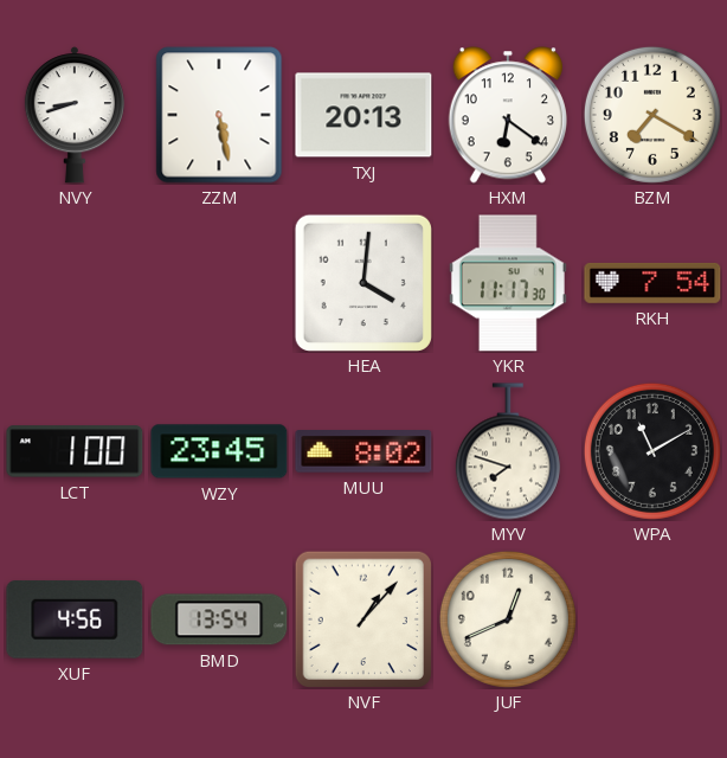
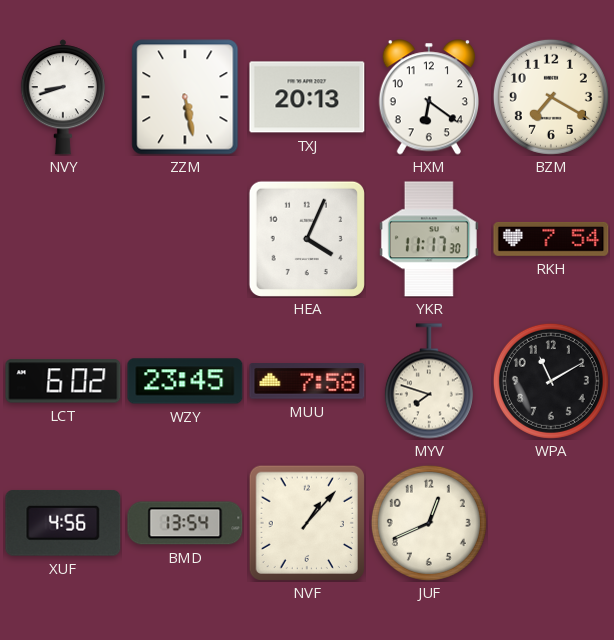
HEA: 4:01 -> 4:04 (306, 238)
LCT: 1:00 -> 6:02 (63, 381)
MUU: 8:02 -> 7:58 (307, 381)
